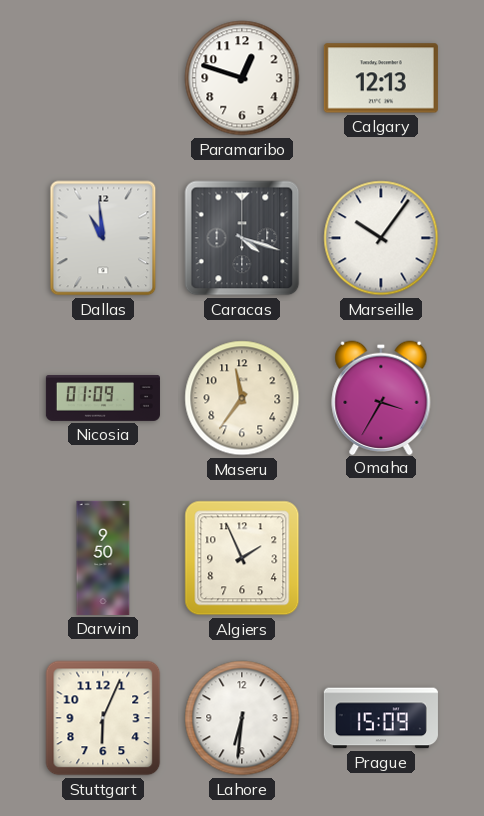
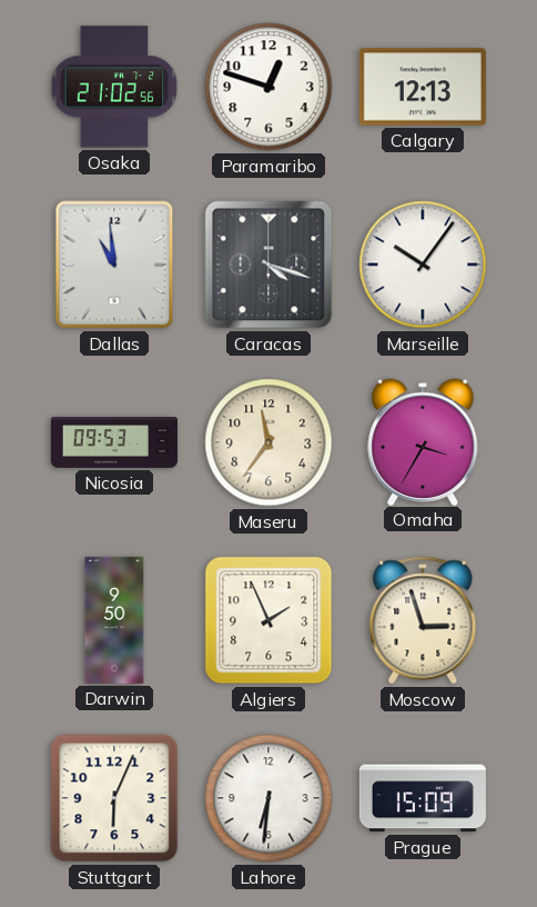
Osaka: none -> 21:02 (114, 87)
Nicosia: 01:09 -> 09:53 (114, 443)
Moscow: none -> 2:57 (423, 620)
